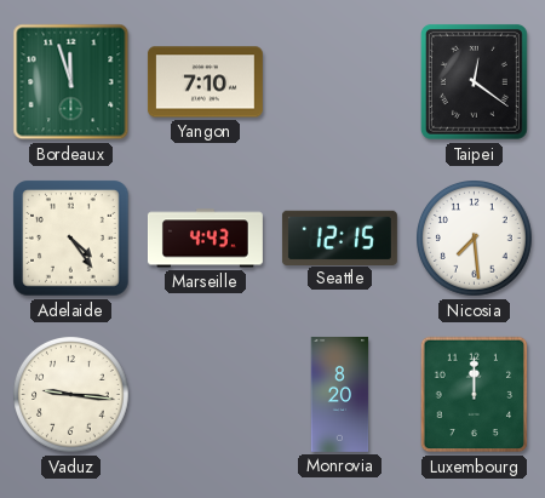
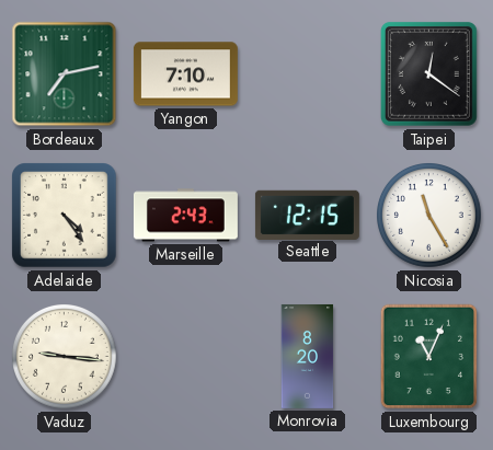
Bordeaux: 11:57 -> 7:13 (65, 74)
Marseille: 4:43 -> 2:43 (185, 216)
Nicosia: 7:29 -> 11:25 (429, 216)
Luxembourg: 12:00 -> 11:04 (429, 357)
